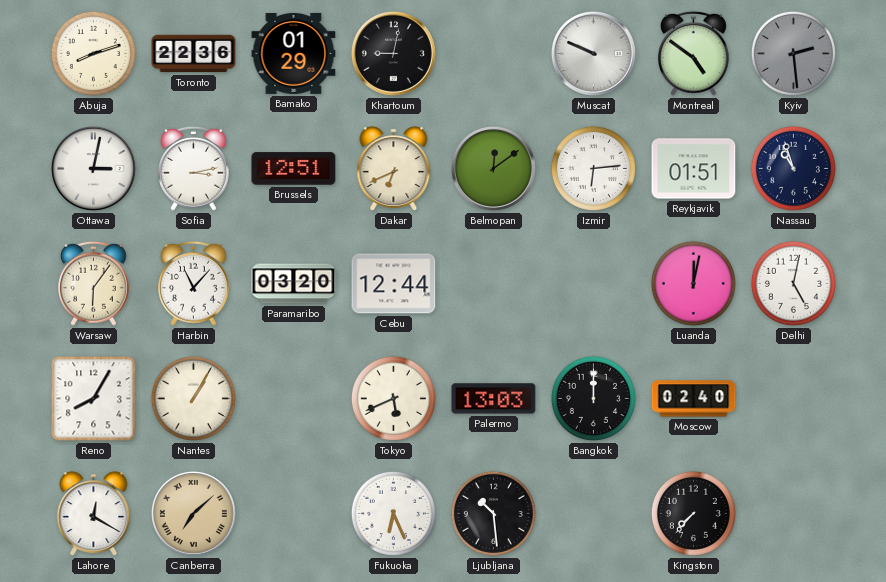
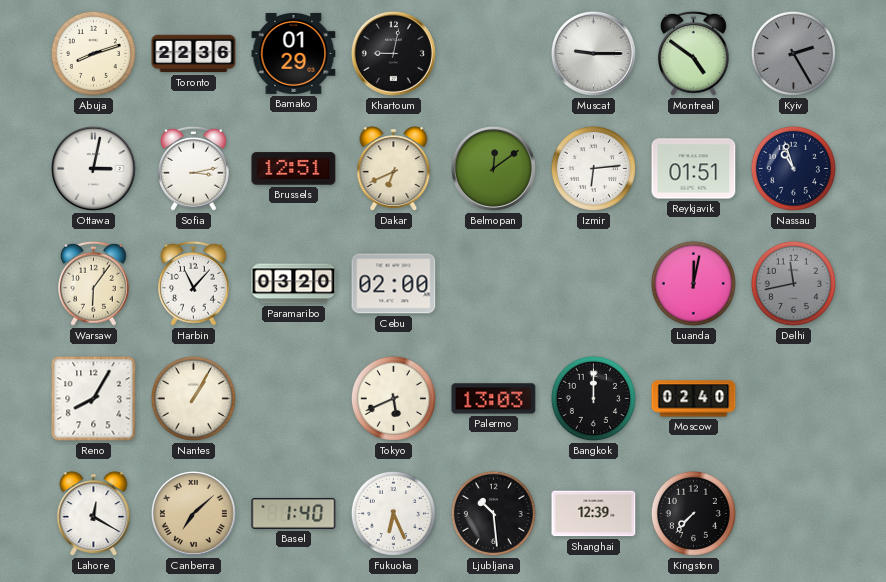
Muscat: 9:49 -> 9:15 (593, 53)
Kyiv: 2:29 -> 2:25 (793, 53)
Cebu: 12:44 -> 02:00 (394, 284)
Delhi: 5:02 -> 11:43 (793, 283)
Delhi dial: white -> grey (793, 283)
Basel: none -> 1:40 (294, 513)
Shanghai: none -> 12:39 (594, 514)
